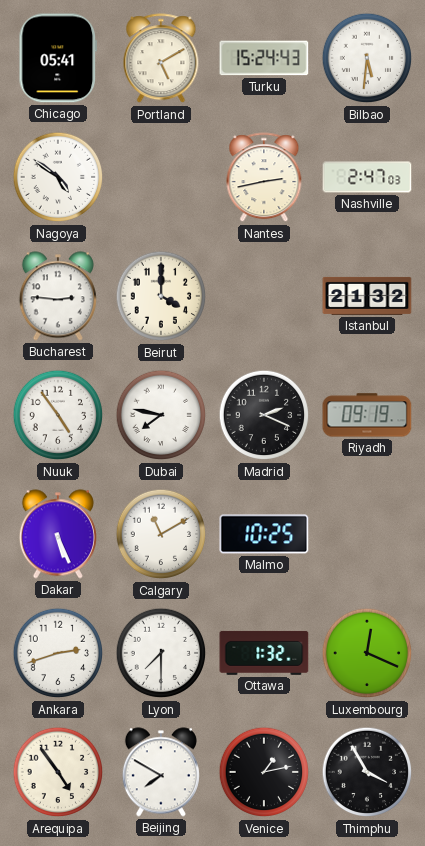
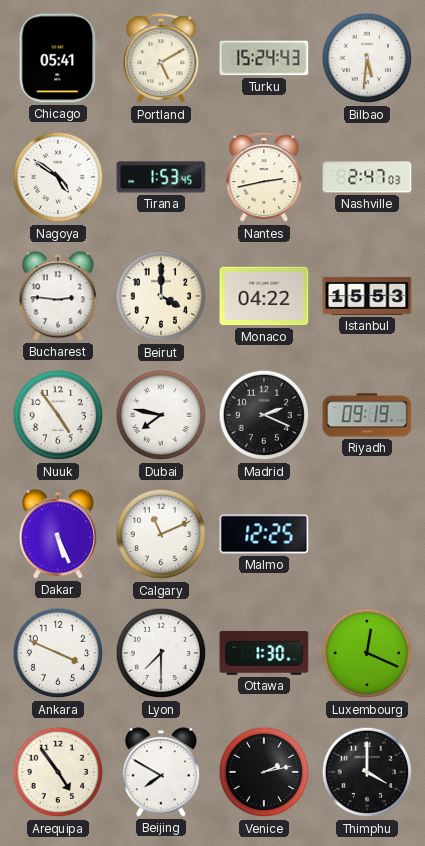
Tirana: none -> 1:53 (161, 177)
Monaco: none -> 04:22 (264, 296)
Istanbul: 21:32 -> 15:53 (367, 296)
Calgary: 11:10 -> 11:11 (161, 534)
Malmo: 10:25 -> 12:25 (264, 534)
Ankara: 2:42 -> 3:49 (58, 653)
Ottawa: 1:32 -> 1:30 (264, 653)
Venice: 1:13 -> 2:13 (264, 772)
Thimphu: 3:55 -> 4:00 (367, 772)
